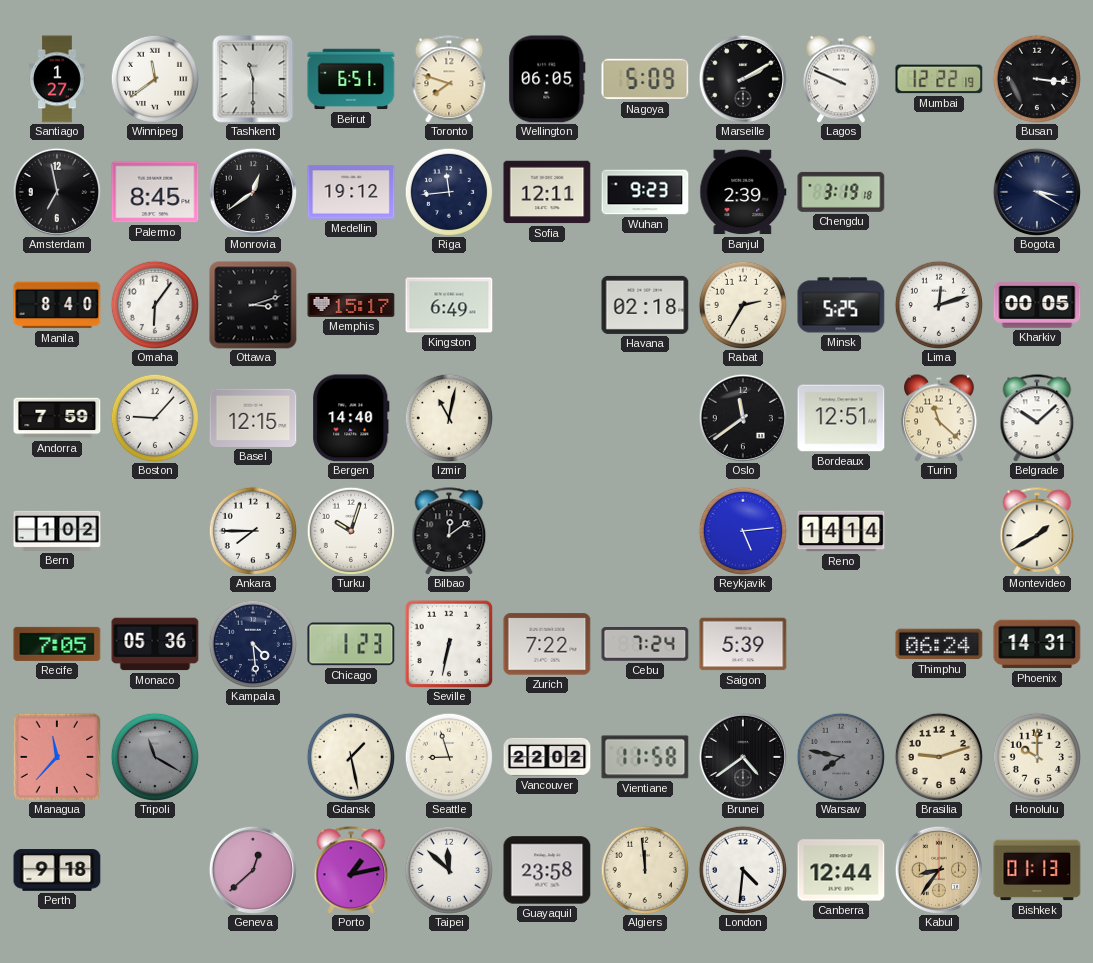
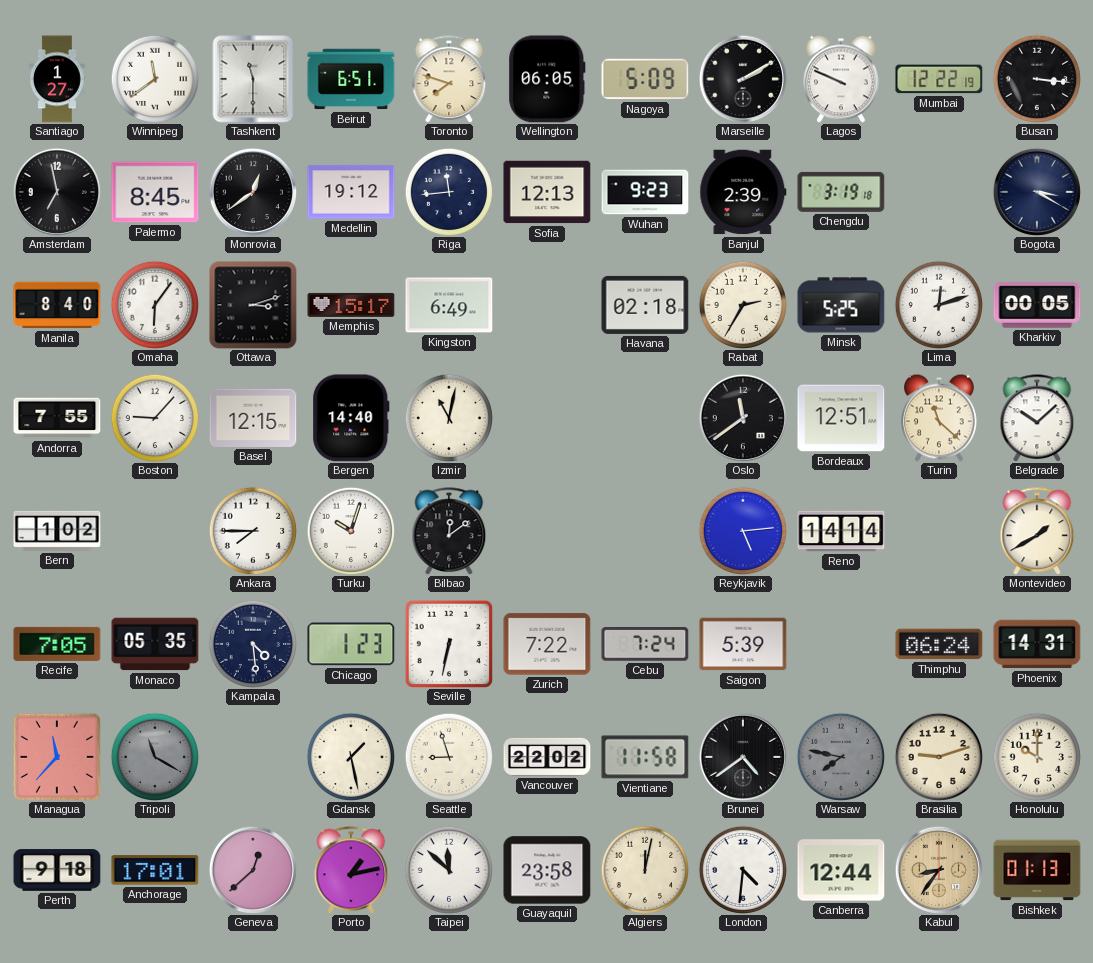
Sofia: 12:11 -> 12:13 (547, 192)
Andorra: 7:59 -> 7:55 (57, 418)
Monaco: 05:36 -> 05:35 (155, 644)
Anchorage: none -> 17:01 (155, 870)
Algiers: 11:59 -> 12:02 (644, 869)
